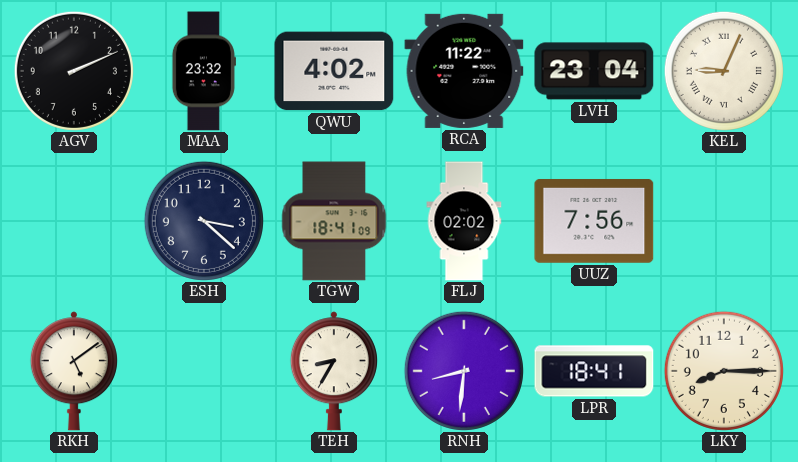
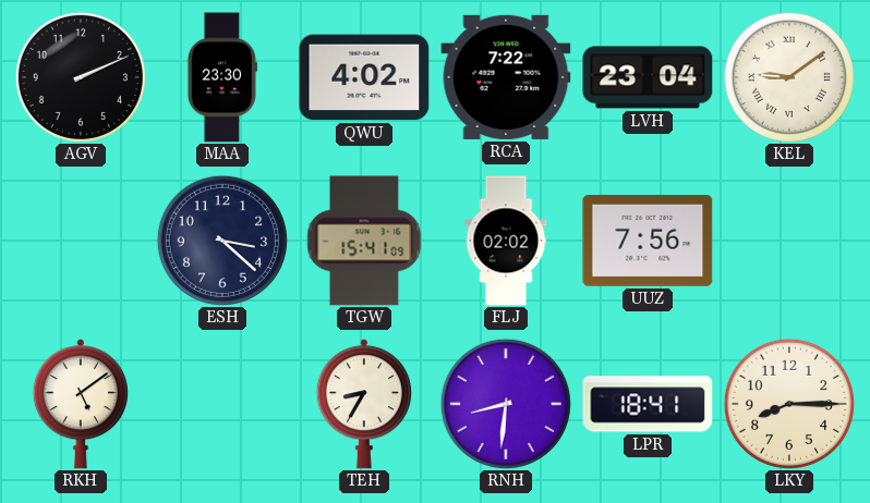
MAA: 23:32 -> 23:30 (222, 77)
RCA: 11:22 -> 7:22 (506, 77)
KEL: 9:04 -> 9:09 (789, 77)
TGW: 18:41 -> 15:41 (364, 241)
